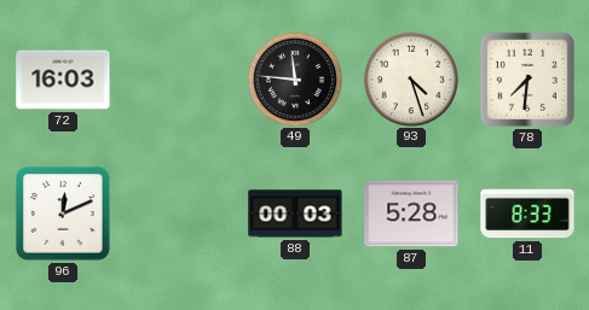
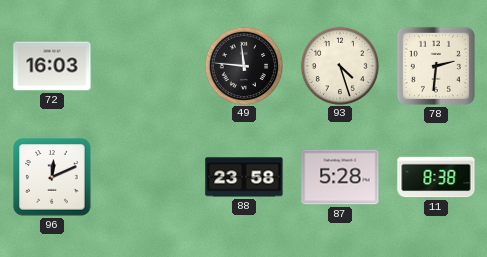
78: 7:31 -> 2:31 (436, 66)
88: 00:03 -> 23:58 (244, 177)
11: 8:33 -> 8:38 (436, 177)
